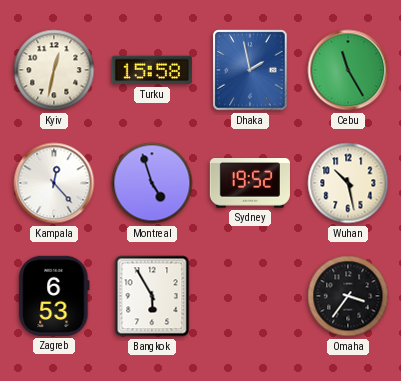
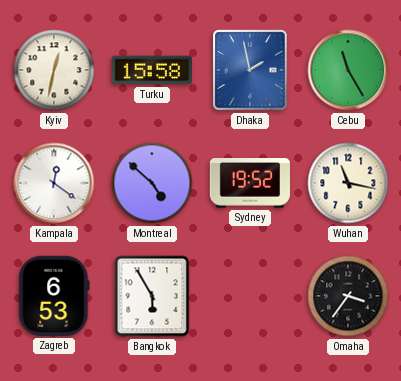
Kampala: 12:23 -> 12:21 (54, 183)
Montreal: 4:57 -> 4:52 (152, 183)
Wuhan: 10:28 -> 11:17 (348, 183)
